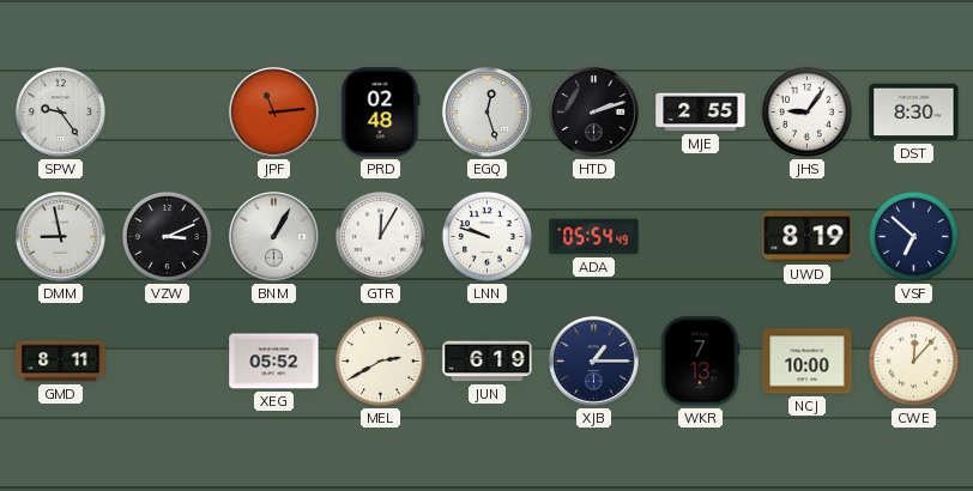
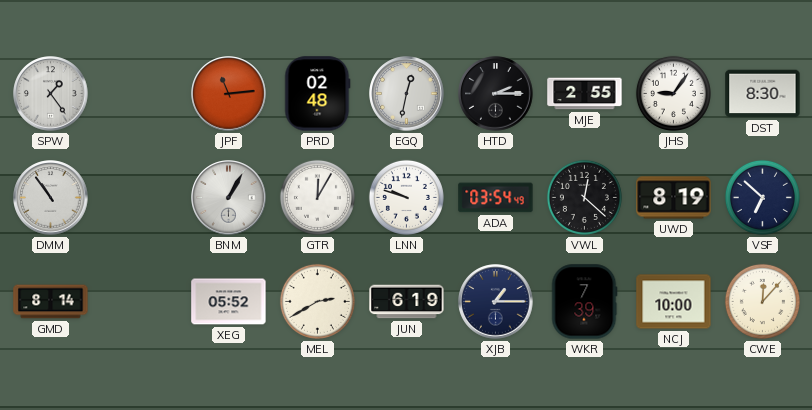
SPW: 9:24 -> 1:24 (51, 94)
EGQ: 12:27 -> 12:32 (407, 94)
HTD: 2:12 -> 2:15 (496, 94)
DMM: 8:58 -> 10:54 (51, 198)
VZW: 3:11 -> none (167, 236)
ADA: 05:54 -> 03:54 (496, 198)
VWL: none -> 12:22 (584, 197)
GMD: 8:11 -> 8:14 (51, 302)
WKR: 7:13 -> 7:39 (585, 302)
